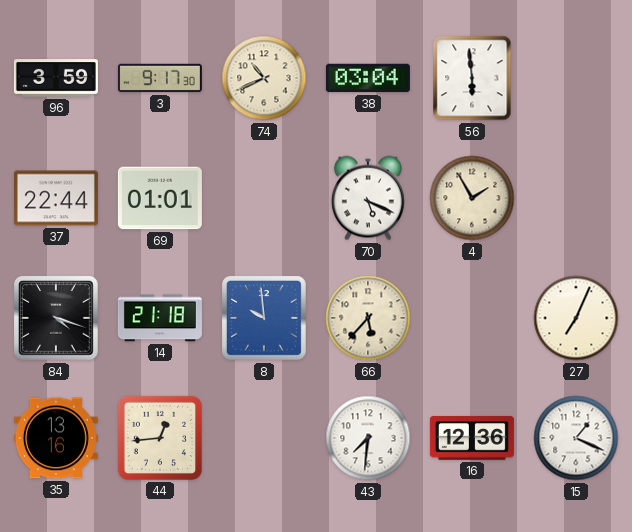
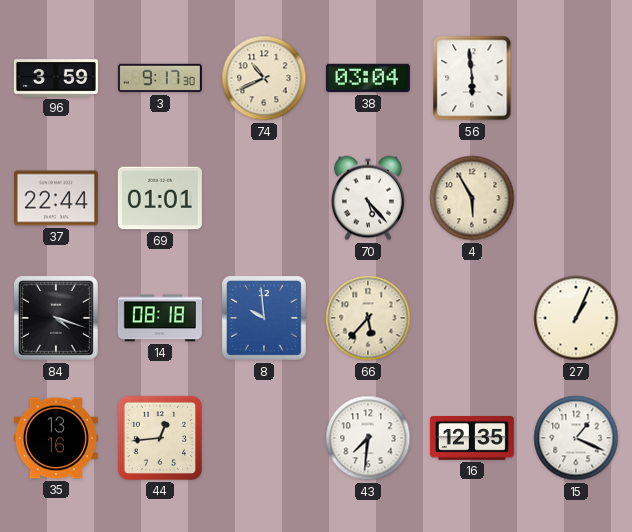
70: 5:19 -> 5:23 (368, 198)
4: 1:55 -> 5:55 (472, 198)
14: 21:18 -> 08:18 (160, 318)
27: 7:04 -> 1:04 (576, 318)
16: 12:36 -> 12:35 (472, 438)
